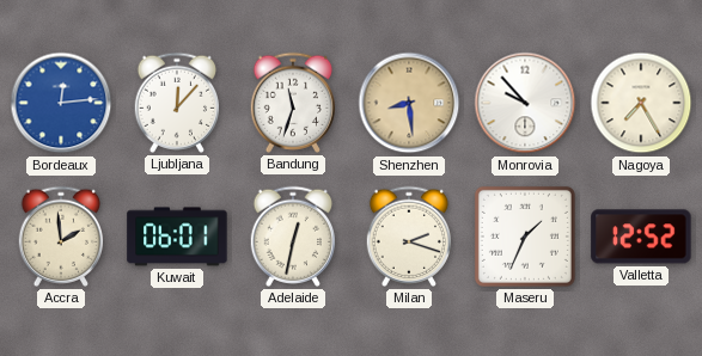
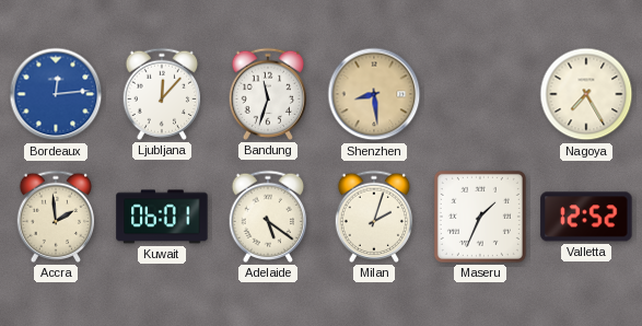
Monrovia: 9:53 -> none (525, 103)
Adelaide: 12:32 -> 5:21 (267, 217)
Milan: 2:18 -> 2:03 (373, 217)
